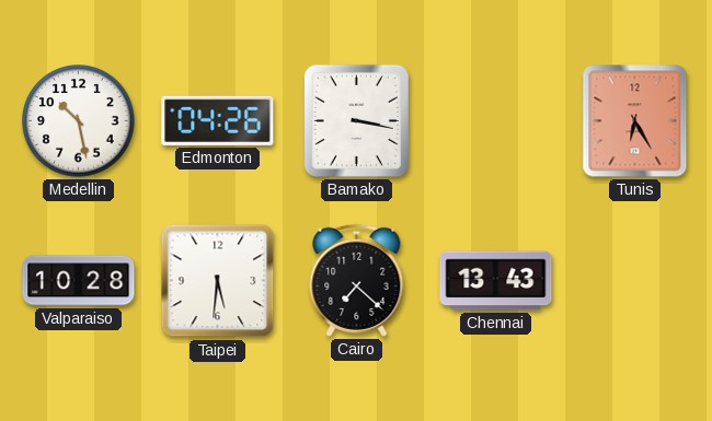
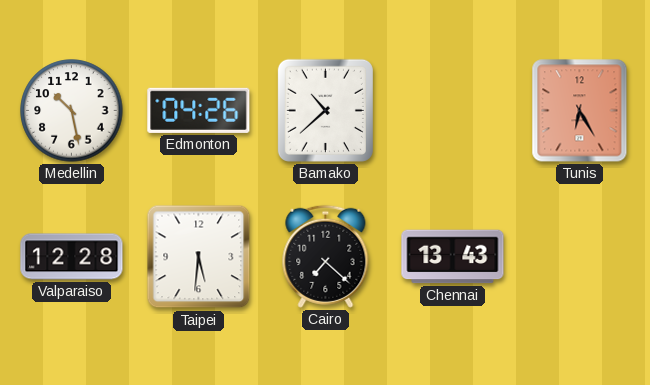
Bamako: 3:17 -> 10:38 (325, 110)
Valparaiso: 10:28 -> 12:28 (72, 257)
